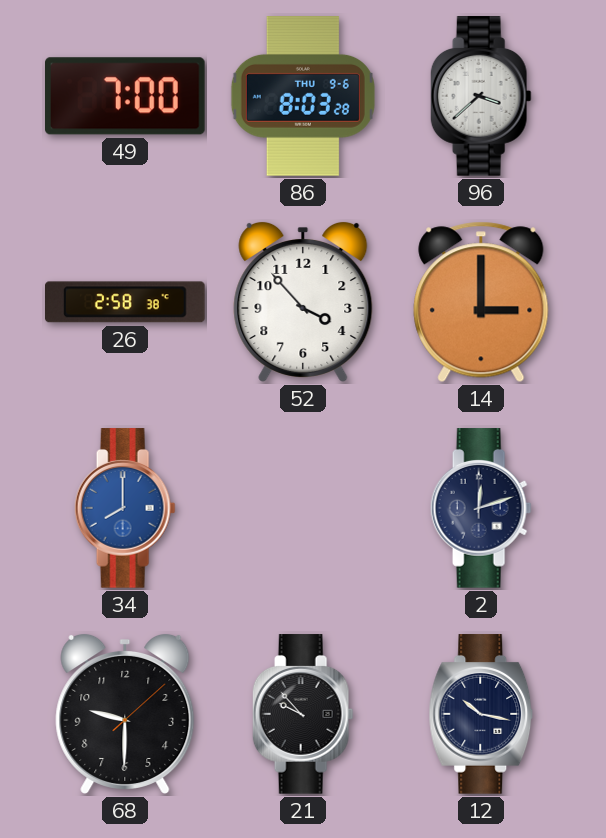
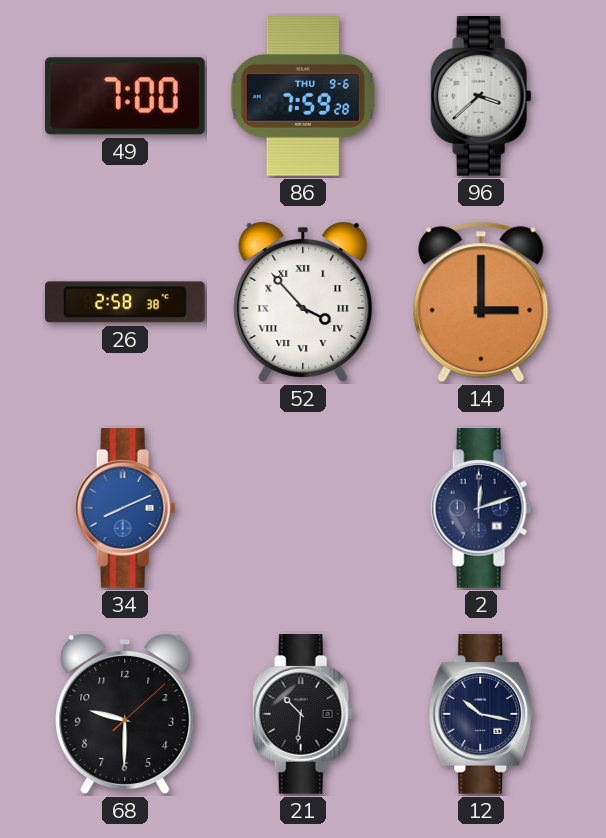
86: 8:03 -> 7:59 (303, 96)
52 numerals: Arabic -> Roman (303, 302)
34: 8:00 -> 8:11 (125, 508)
21: 9:53 -> 10:31 (303, 714)
